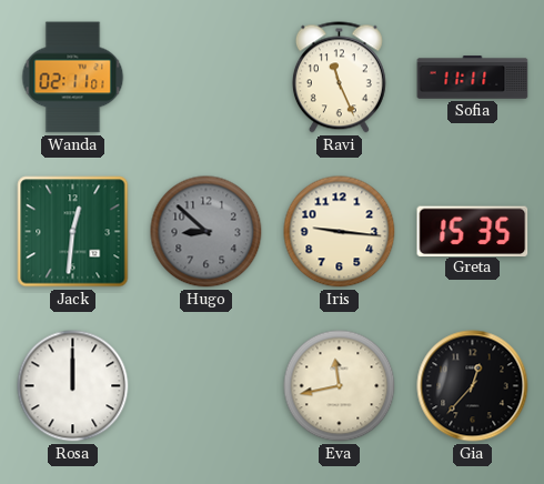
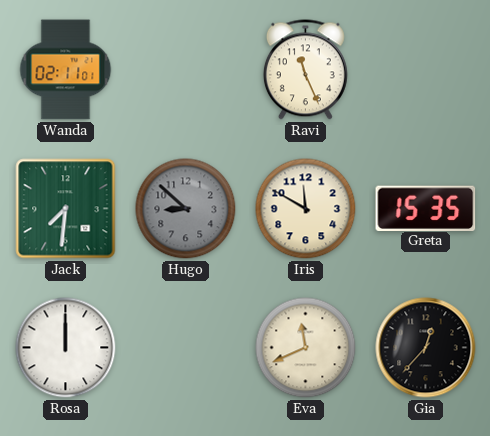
Sofia: 11:11 -> none (473, 78)
Jack: 12:31 -> 7:31 (66, 209)
Iris: 9:16 -> 11:50 (306, 209)
Eva: 11:43 -> 11:41 (306, 348)
